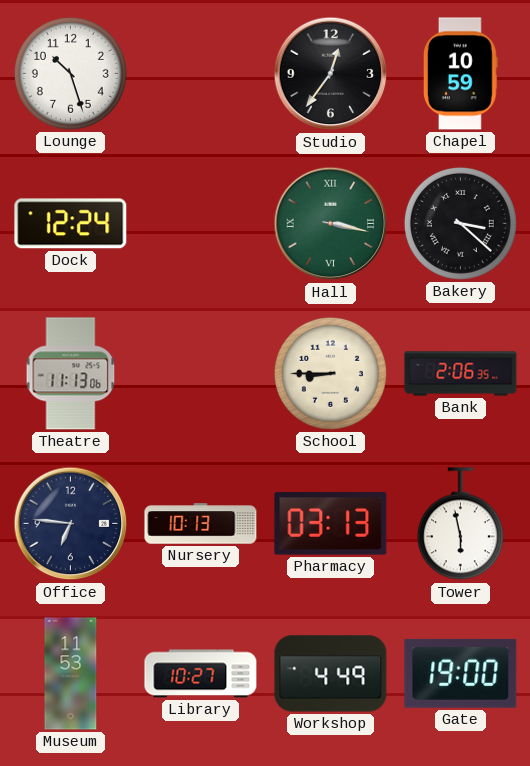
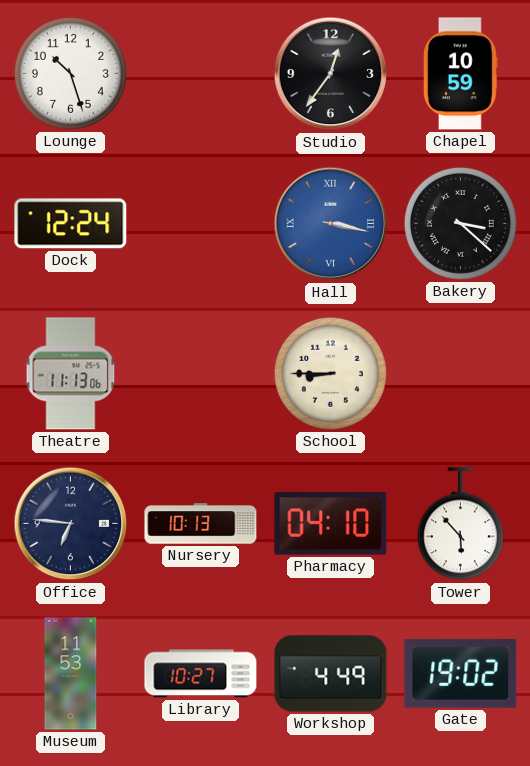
Hall dial: green -> blue (331, 224)
Bank: 2:06 -> none (461, 374)
Pharmacy: 03:13 -> 04:10 (331, 524)
Tower: 5:58 -> 5:53 (460, 524)
Gate: 19:00 -> 19:02 (461, 673)
